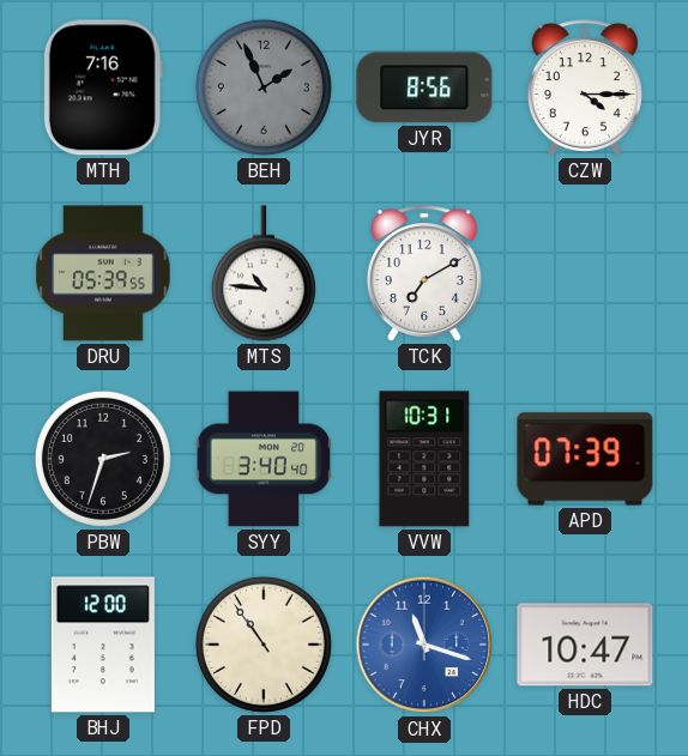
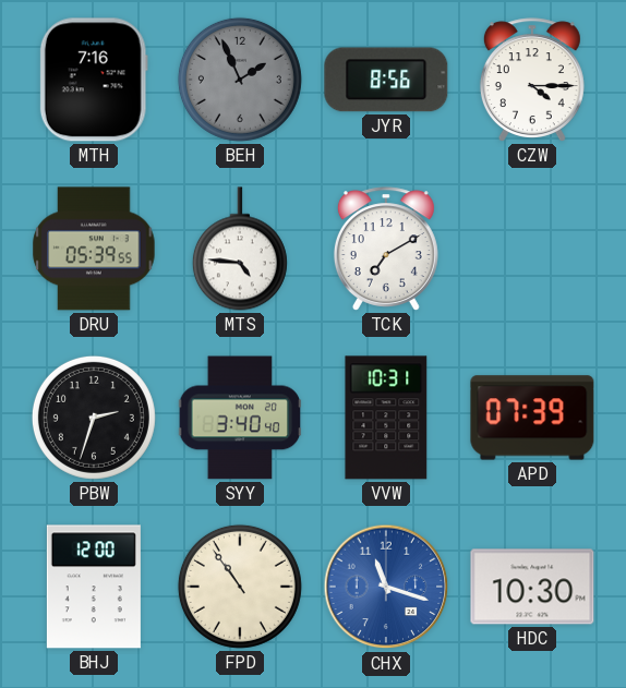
MTS: 10:46 -> 4:46 (240, 249)
HDC: 10:47 -> 10:30 (532, 587)
